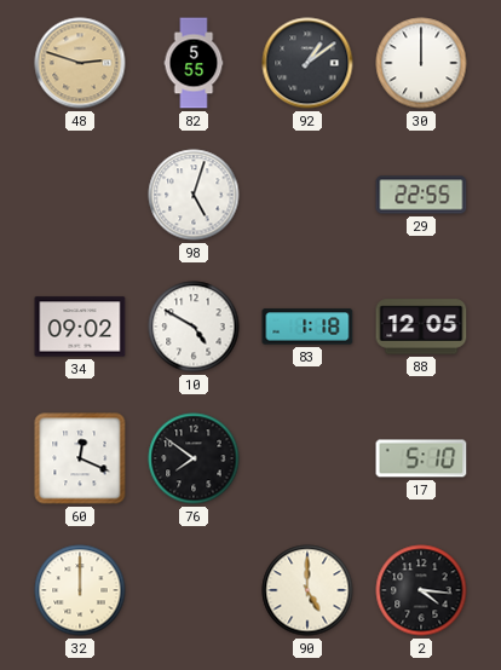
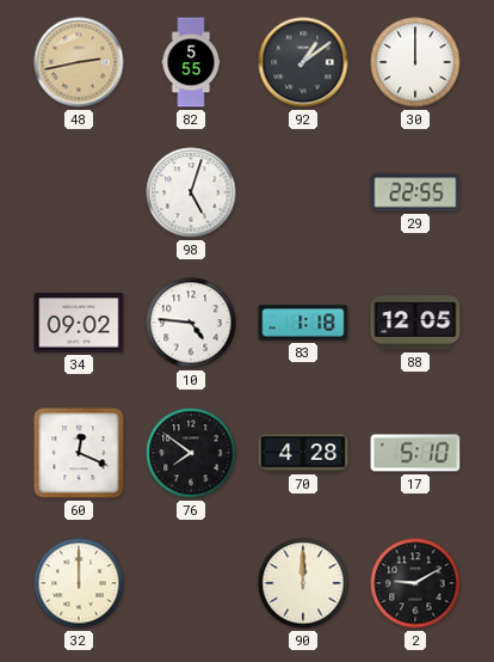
48: 2:48 -> 2:43 (79, 62)
10: 4:50 -> 4:46 (191, 323)
70: none -> 4:28 (303, 453)
90: 5:00 -> 12:00 (303, 583)
2: 4:16 -> 9:10 (415, 583)
